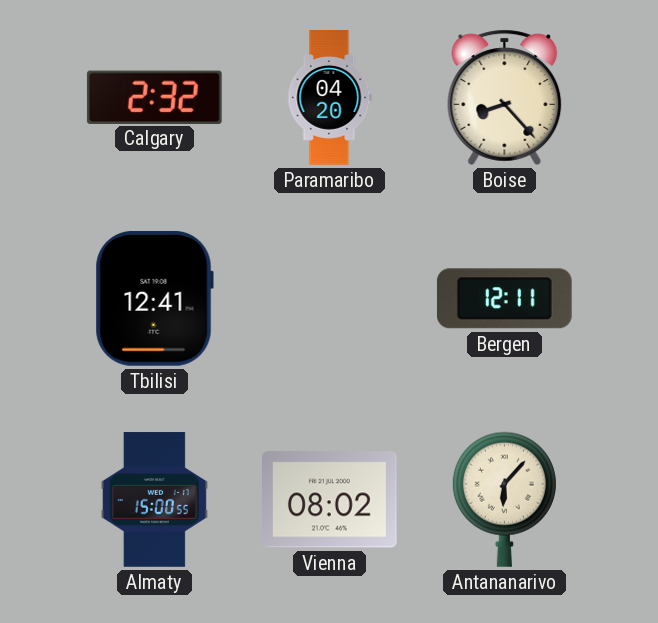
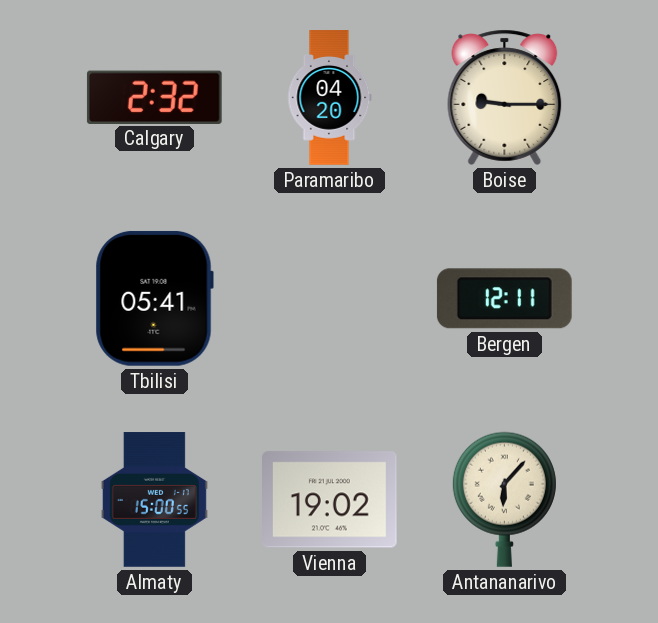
Boise: 8:23 -> 9:15 (505, 97)
Tbilisi: 12:41 -> 05:41 (154, 298)
Vienna: 08:02 -> 19:02 (330, 500)
